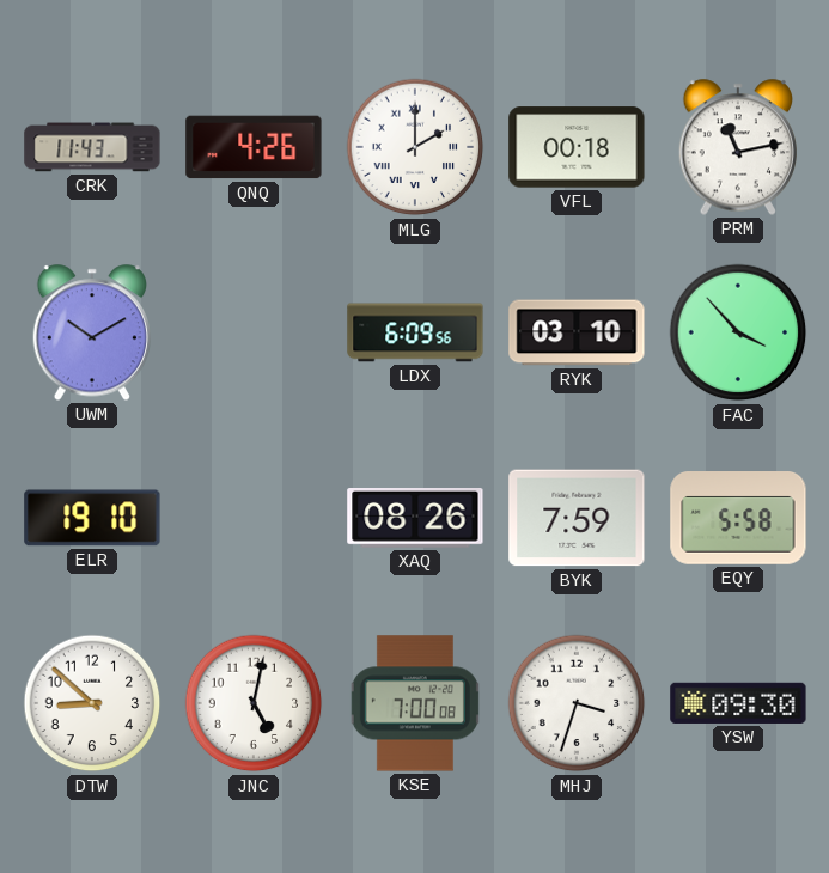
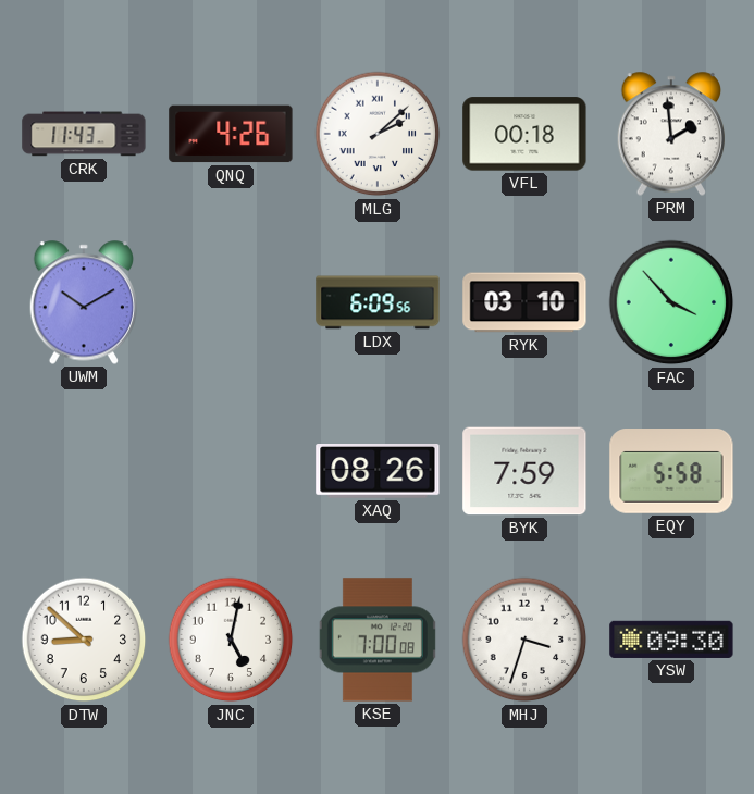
MLG: 2:00 -> 2:08 (378, 134)
PRM: 11:13 -> 1:59 (670, 134)
ELR: 19:10 -> none (92, 518)
